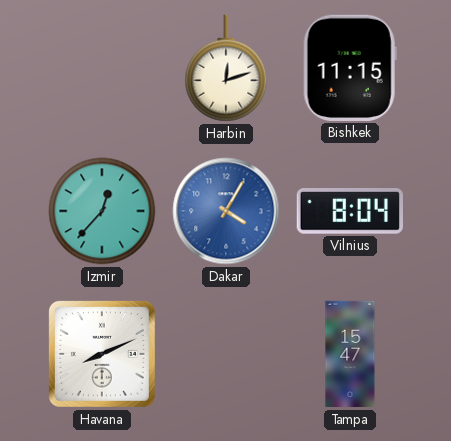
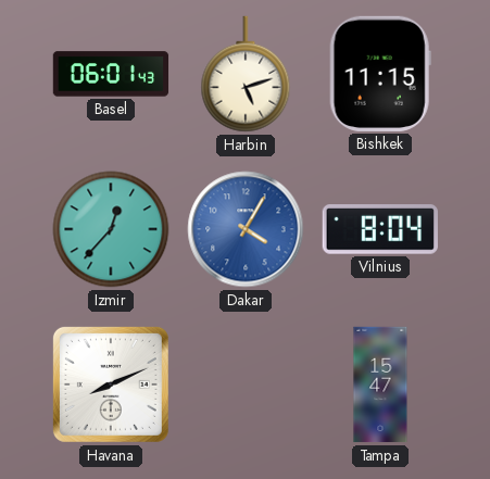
Basel: none -> 06:01 (111, 74)
Harbin: 12:12 -> 5:12 (246, 74)
